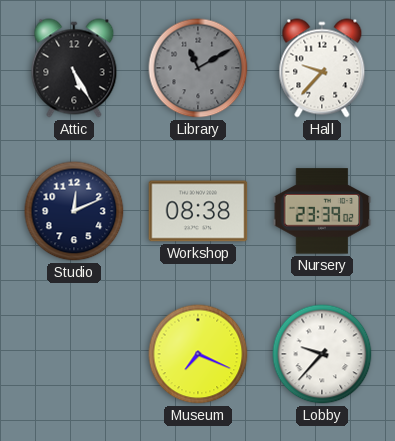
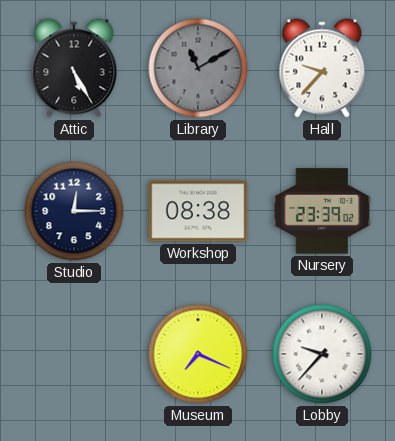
Studio: 12:11 -> 12:15 (74, 211)
